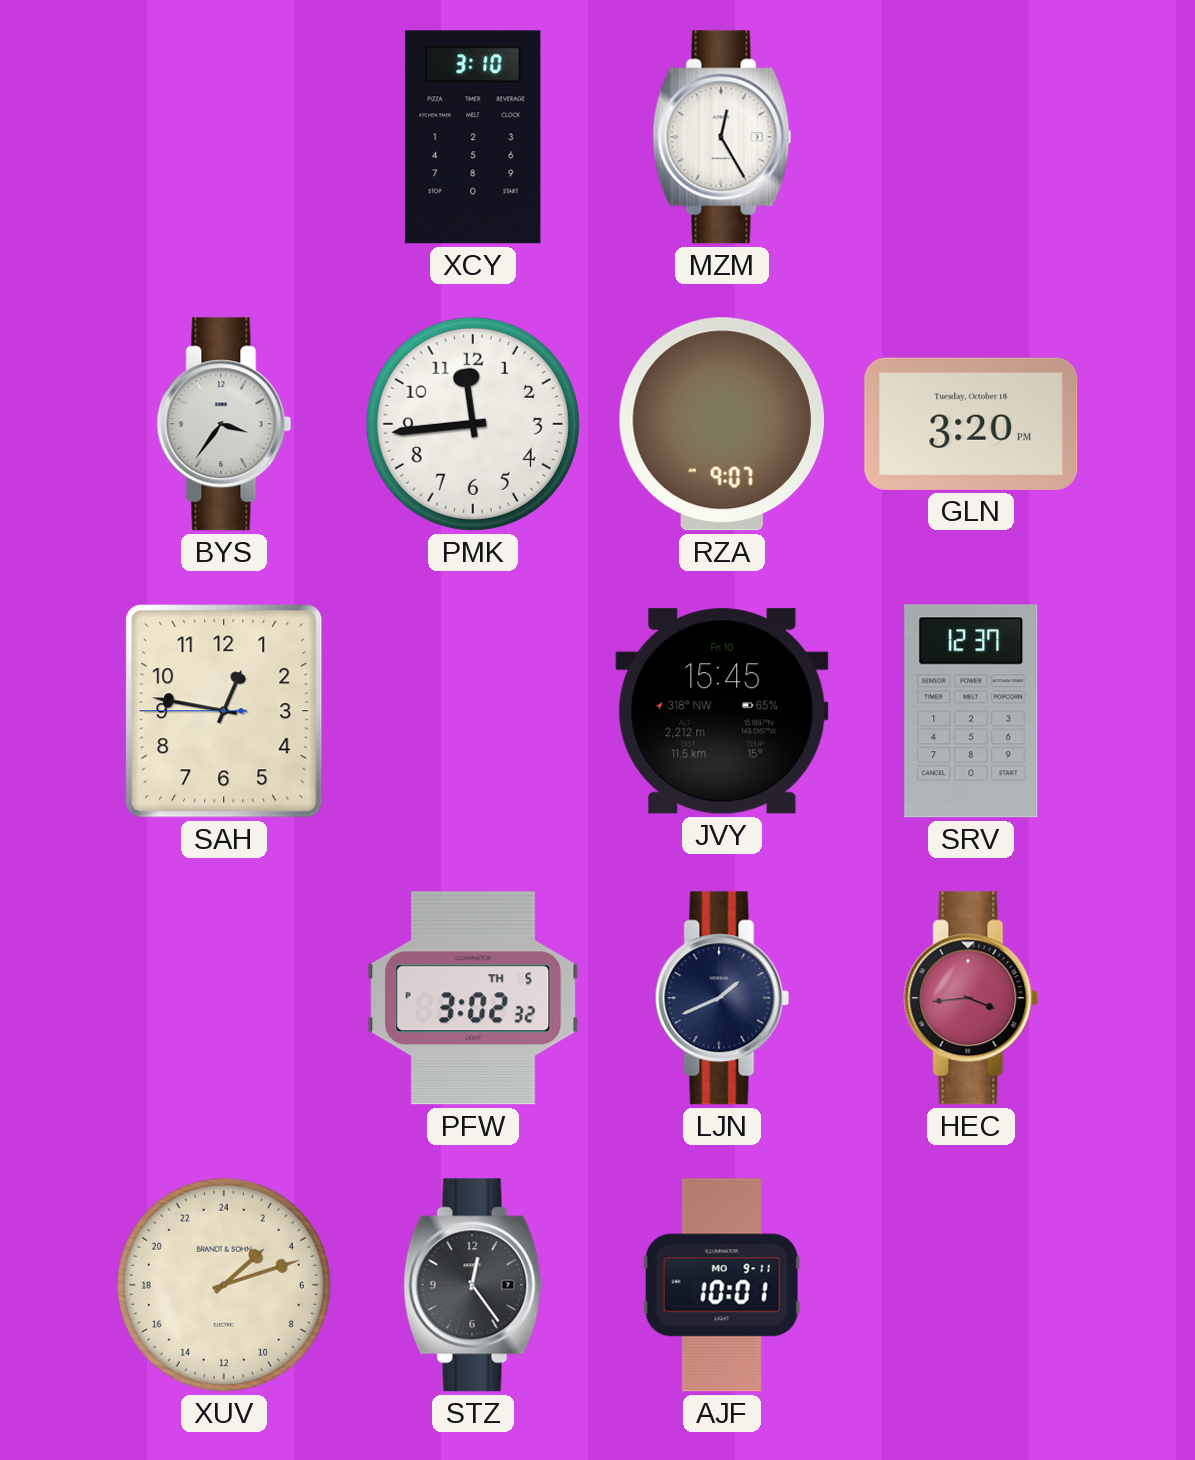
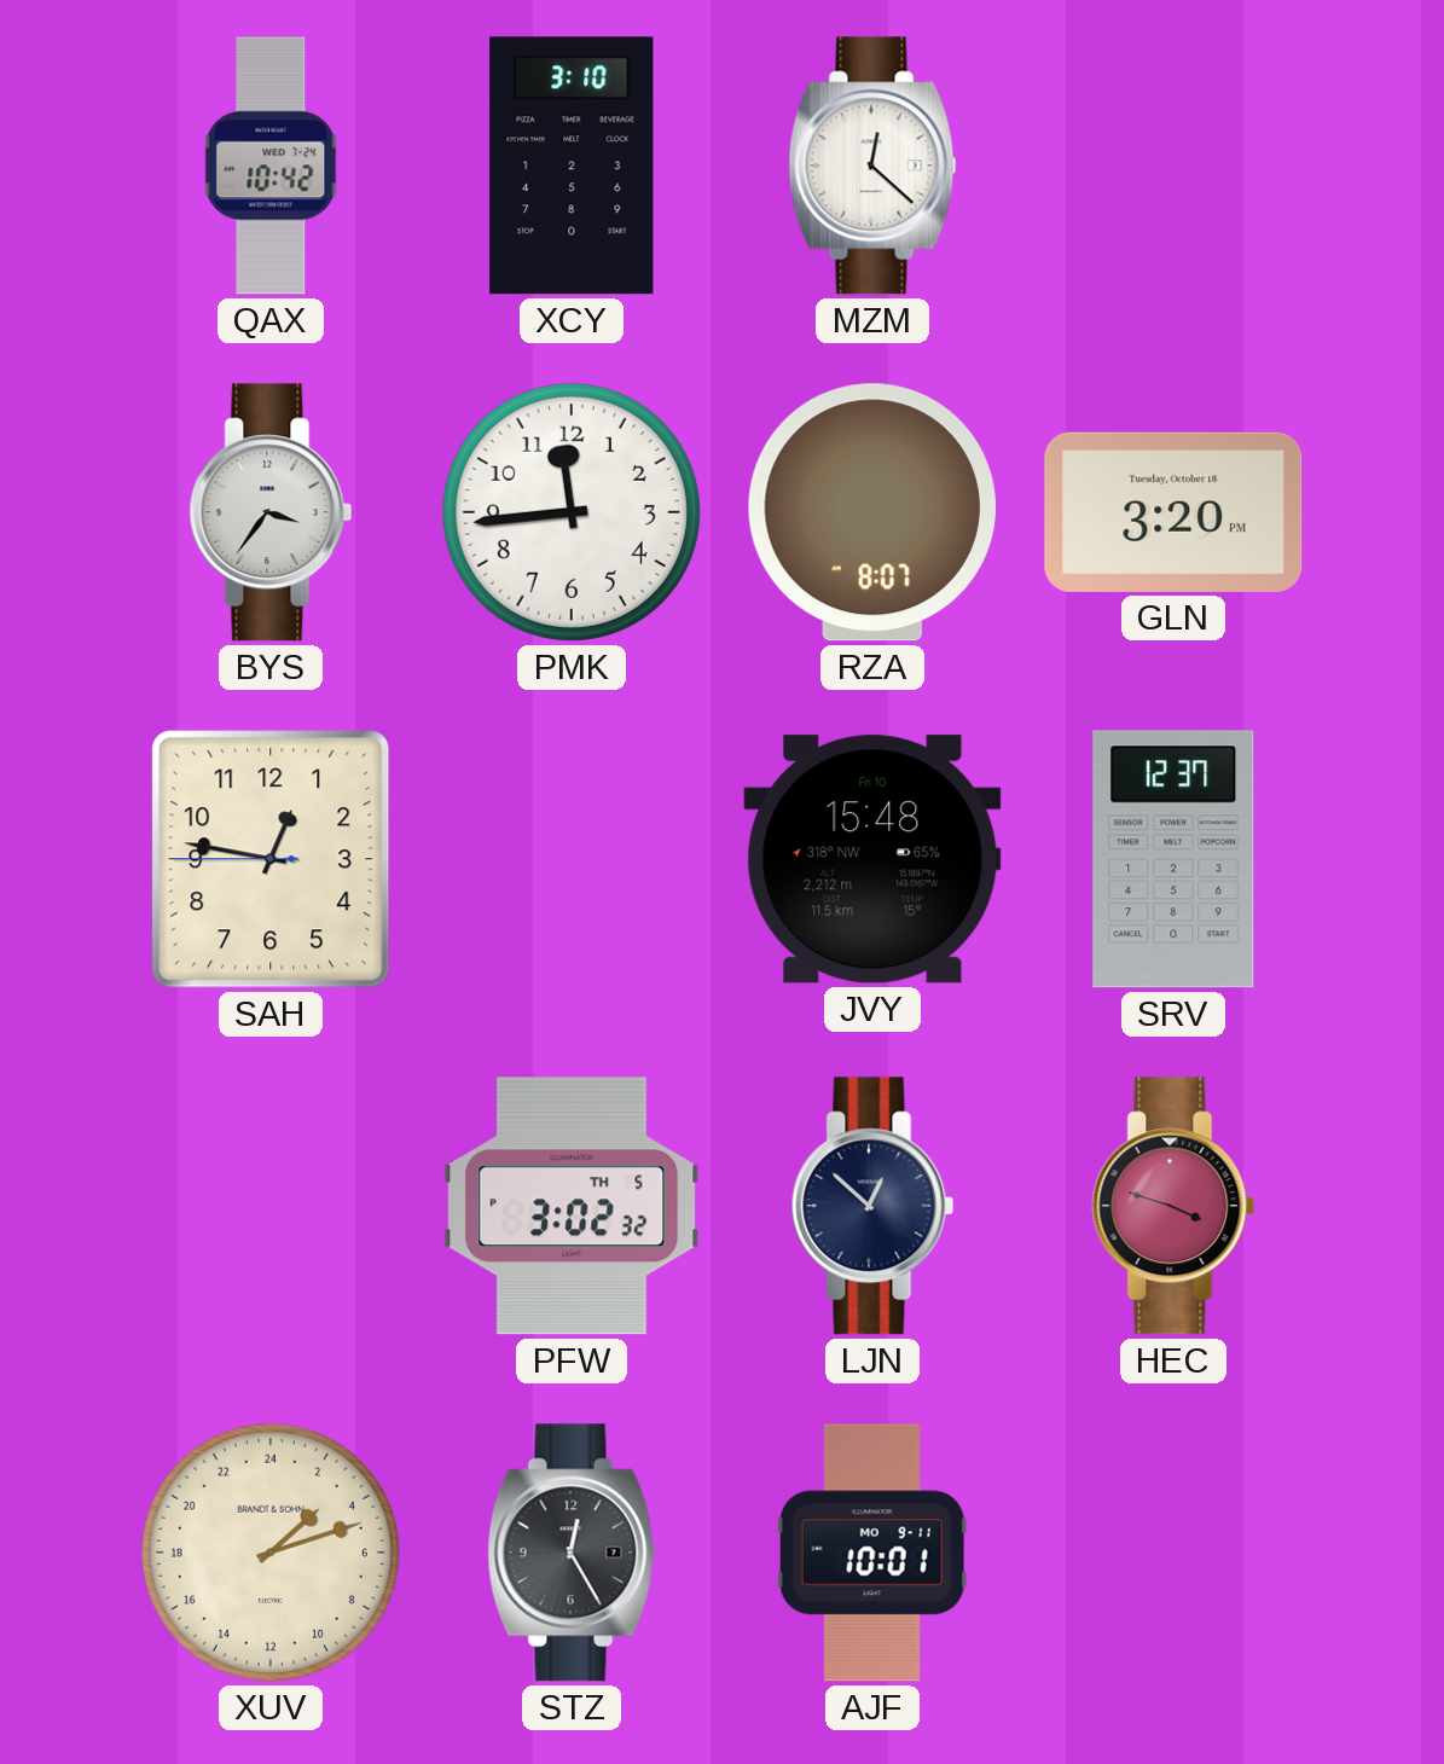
QAX: none -> 10:42 (271, 166)
MZM: 12:25 -> 12:22 (872, 166)
RZA: 9:07 -> 8:07 (872, 512)
JVY: 15:45 -> 15:48 (872, 859)
LJN: 1:41 -> 12:52 (872, 1206)
HEC: 3:44 -> 3:48 (1173, 1206)
STZ: 12:24 -> 12:25 (572, 1553)
